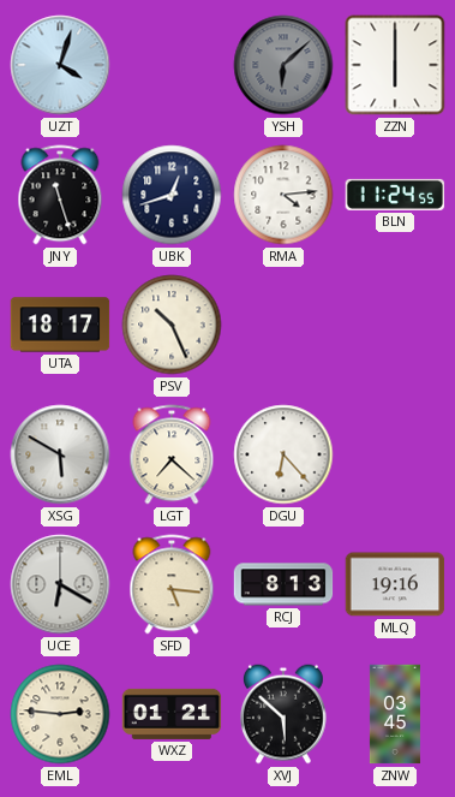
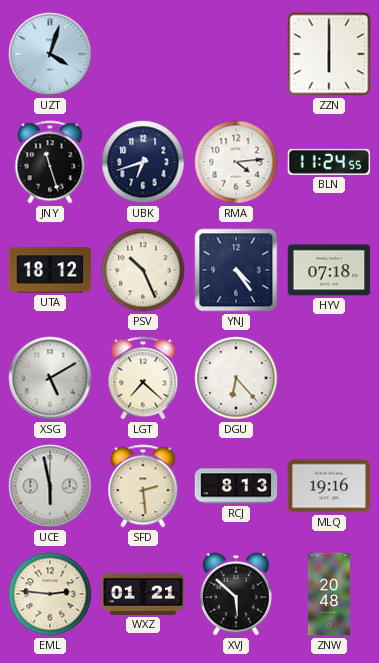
YSH: 6:08 -> none (283, 65)
UBK: 12:42 -> 6:42 (143, 162)
UTA: 18:17 -> 18:12 (50, 270)
YNJ: none -> 4:24 (236, 270)
HYV: none -> 07:18 (329, 270)
XSG: 5:50 -> 5:10 (50, 378)
UCE: 6:20 -> 5:58 (50, 486)
SFD: 5:16 -> 2:29 (143, 486)
ZNW: 03:45 -> 20:48 (329, 594)
